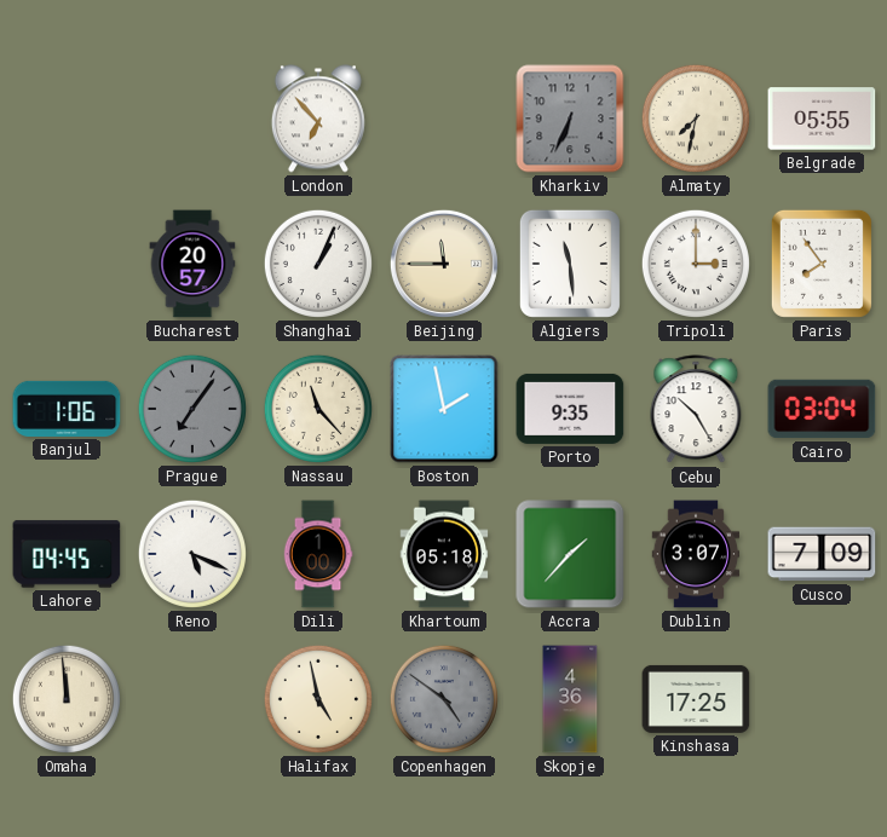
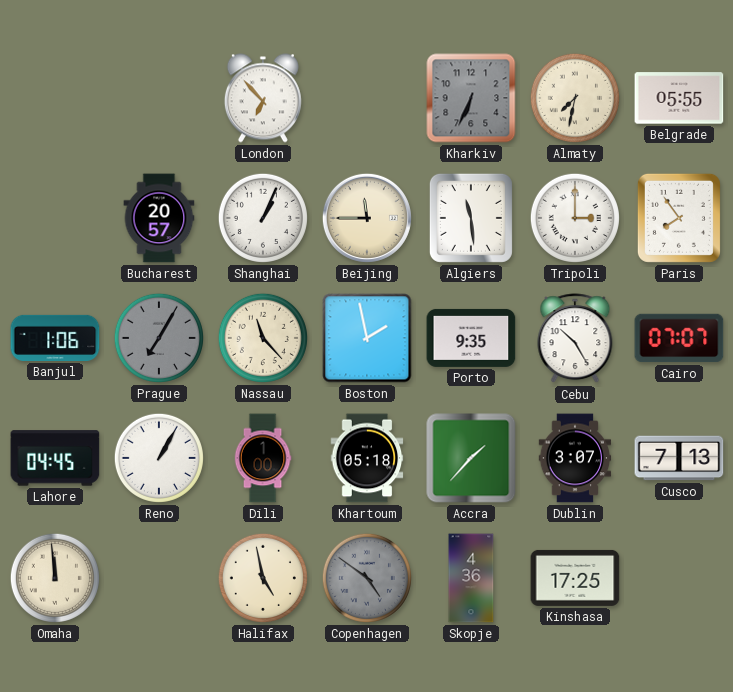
Prague: 7:06 -> 7:05 (159, 338)
Cairo: 03:04 -> 07:07 (679, 338)
Reno: 5:19 -> 1:05 (159, 458)
Cusco: 7:09 -> 7:13 (679, 458)
